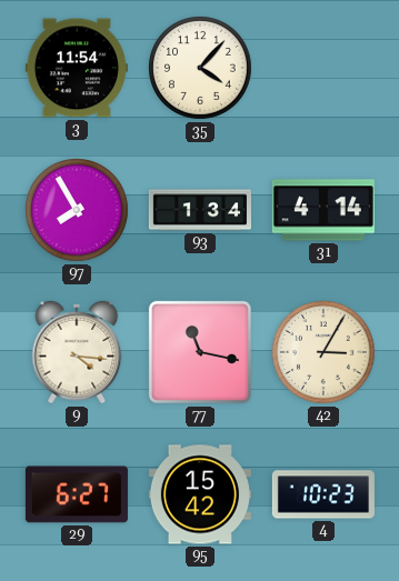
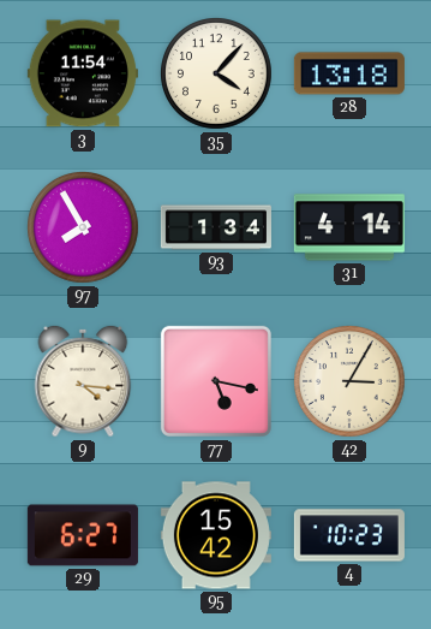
28: none -> 13:18 (349, 73)
77: 11:17 -> 5:17 (216, 381)
